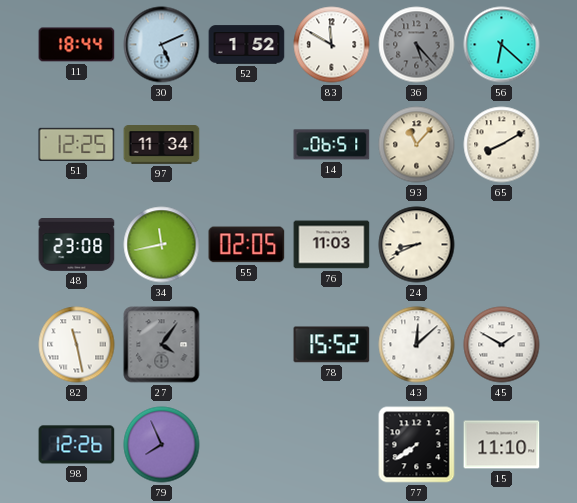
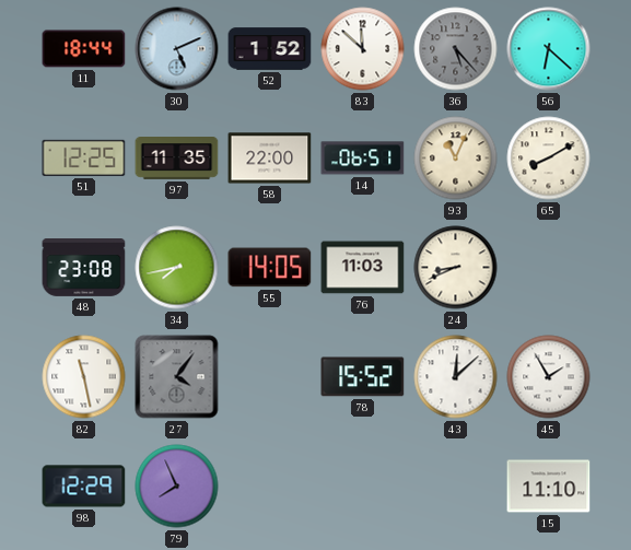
83: 11:50 -> 11:52 (363, 49)
97: 11:34 -> 11:35 (177, 159)
58: none -> 22:00 (270, 159)
93: 11:07 -> 11:04 (456, 159)
34: 11:43 -> 7:43 (177, 268)
55: 02:05 -> 14:05 (270, 268)
45: 1:50 -> 1:55 (549, 377)
98: 12:26 -> 12:29 (84, 487)
77: 7:39 -> none (417, 445)
